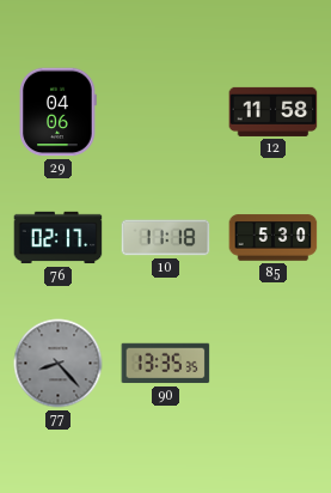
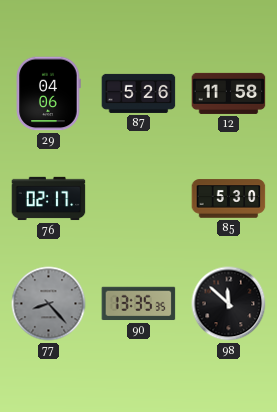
87: none -> 5:26 (139, 93)
10: 11:18 -> none (166, 238)
98: none -> 11:52 (229, 304)
